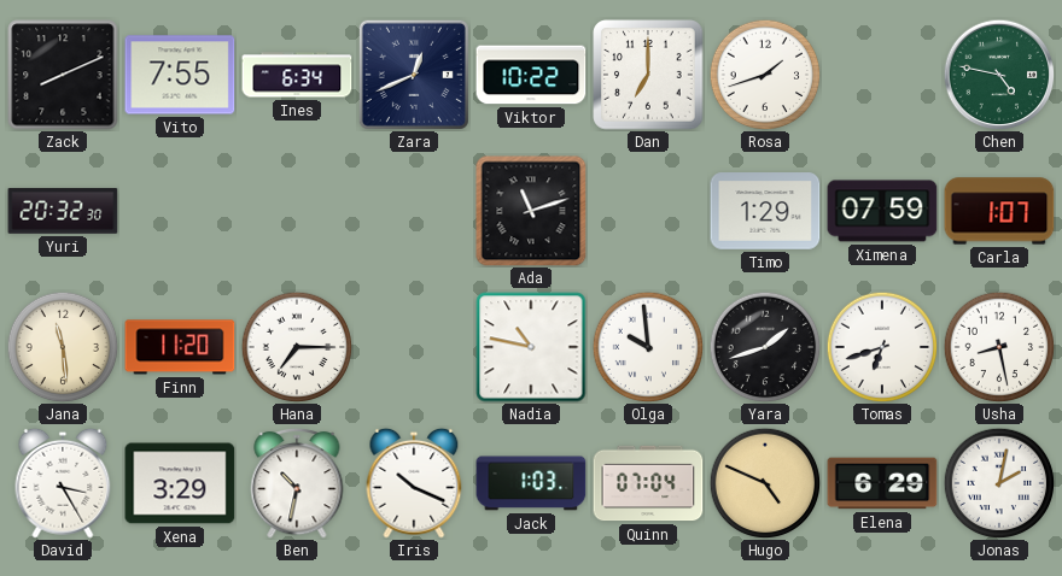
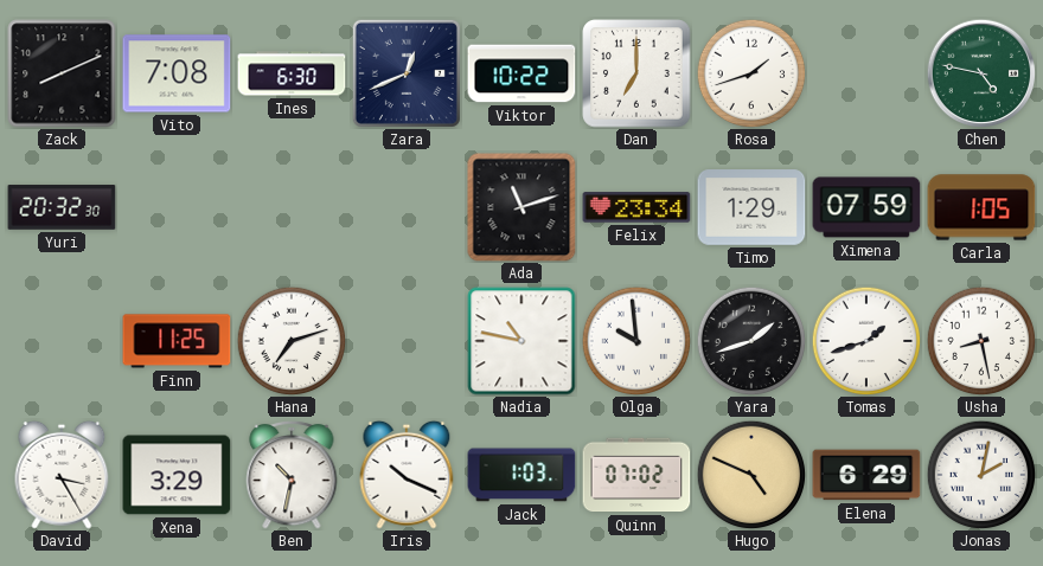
Vito: 7:55 -> 7:08 (177, 73)
Ines: 6:34 -> 6:30 (292, 73)
Felix: none -> 23:34 (636, 207)
Carla: 1:07 -> 1:05 (981, 207)
Jana: 11:29 -> none (63, 347)
Finn: 11:20 -> 11:25 (177, 341)
Hana: 7:15 -> 7:12 (292, 341)
Tomas: 6:42 -> 1:42 (866, 341)
Quinn: 07:04 -> 07:02 (636, 475)
